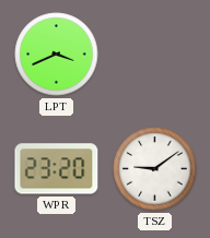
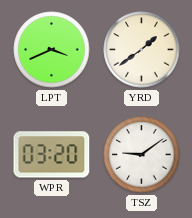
YRD: none -> 1:39 (142, 50)
WPR: 23:20 -> 03:20 (52, 155)
